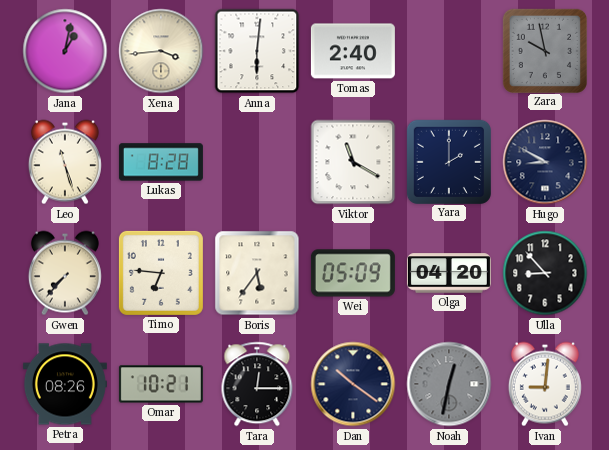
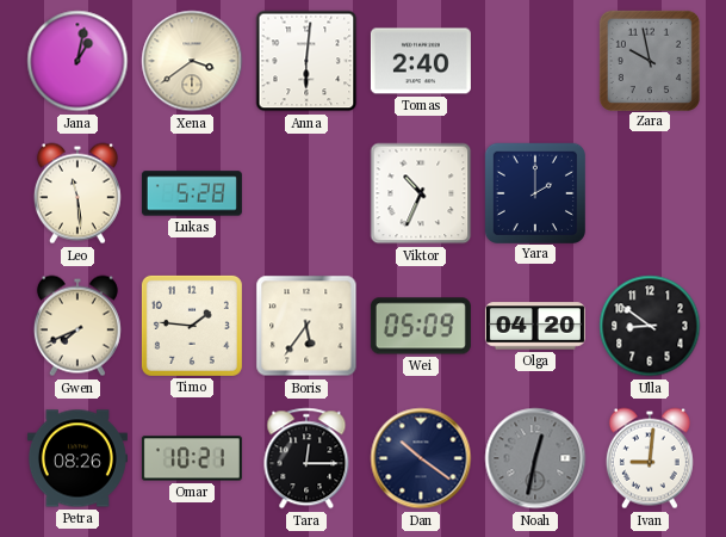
Xena: 3:44 -> 3:39 (192, 61)
Leo: 11:27 -> 11:29 (77, 193)
Lukas: 8:28 -> 5:28 (192, 193)
Viktor: 11:20 -> 10:34 (421, 193)
Hugo: 8:50 -> none (545, 162)
Gwen: 7:37 -> 7:41 (77, 326)
Timo: 6:46 -> 1:46 (192, 326)
Ulla: 8:53 -> 8:51 (650, 326)
